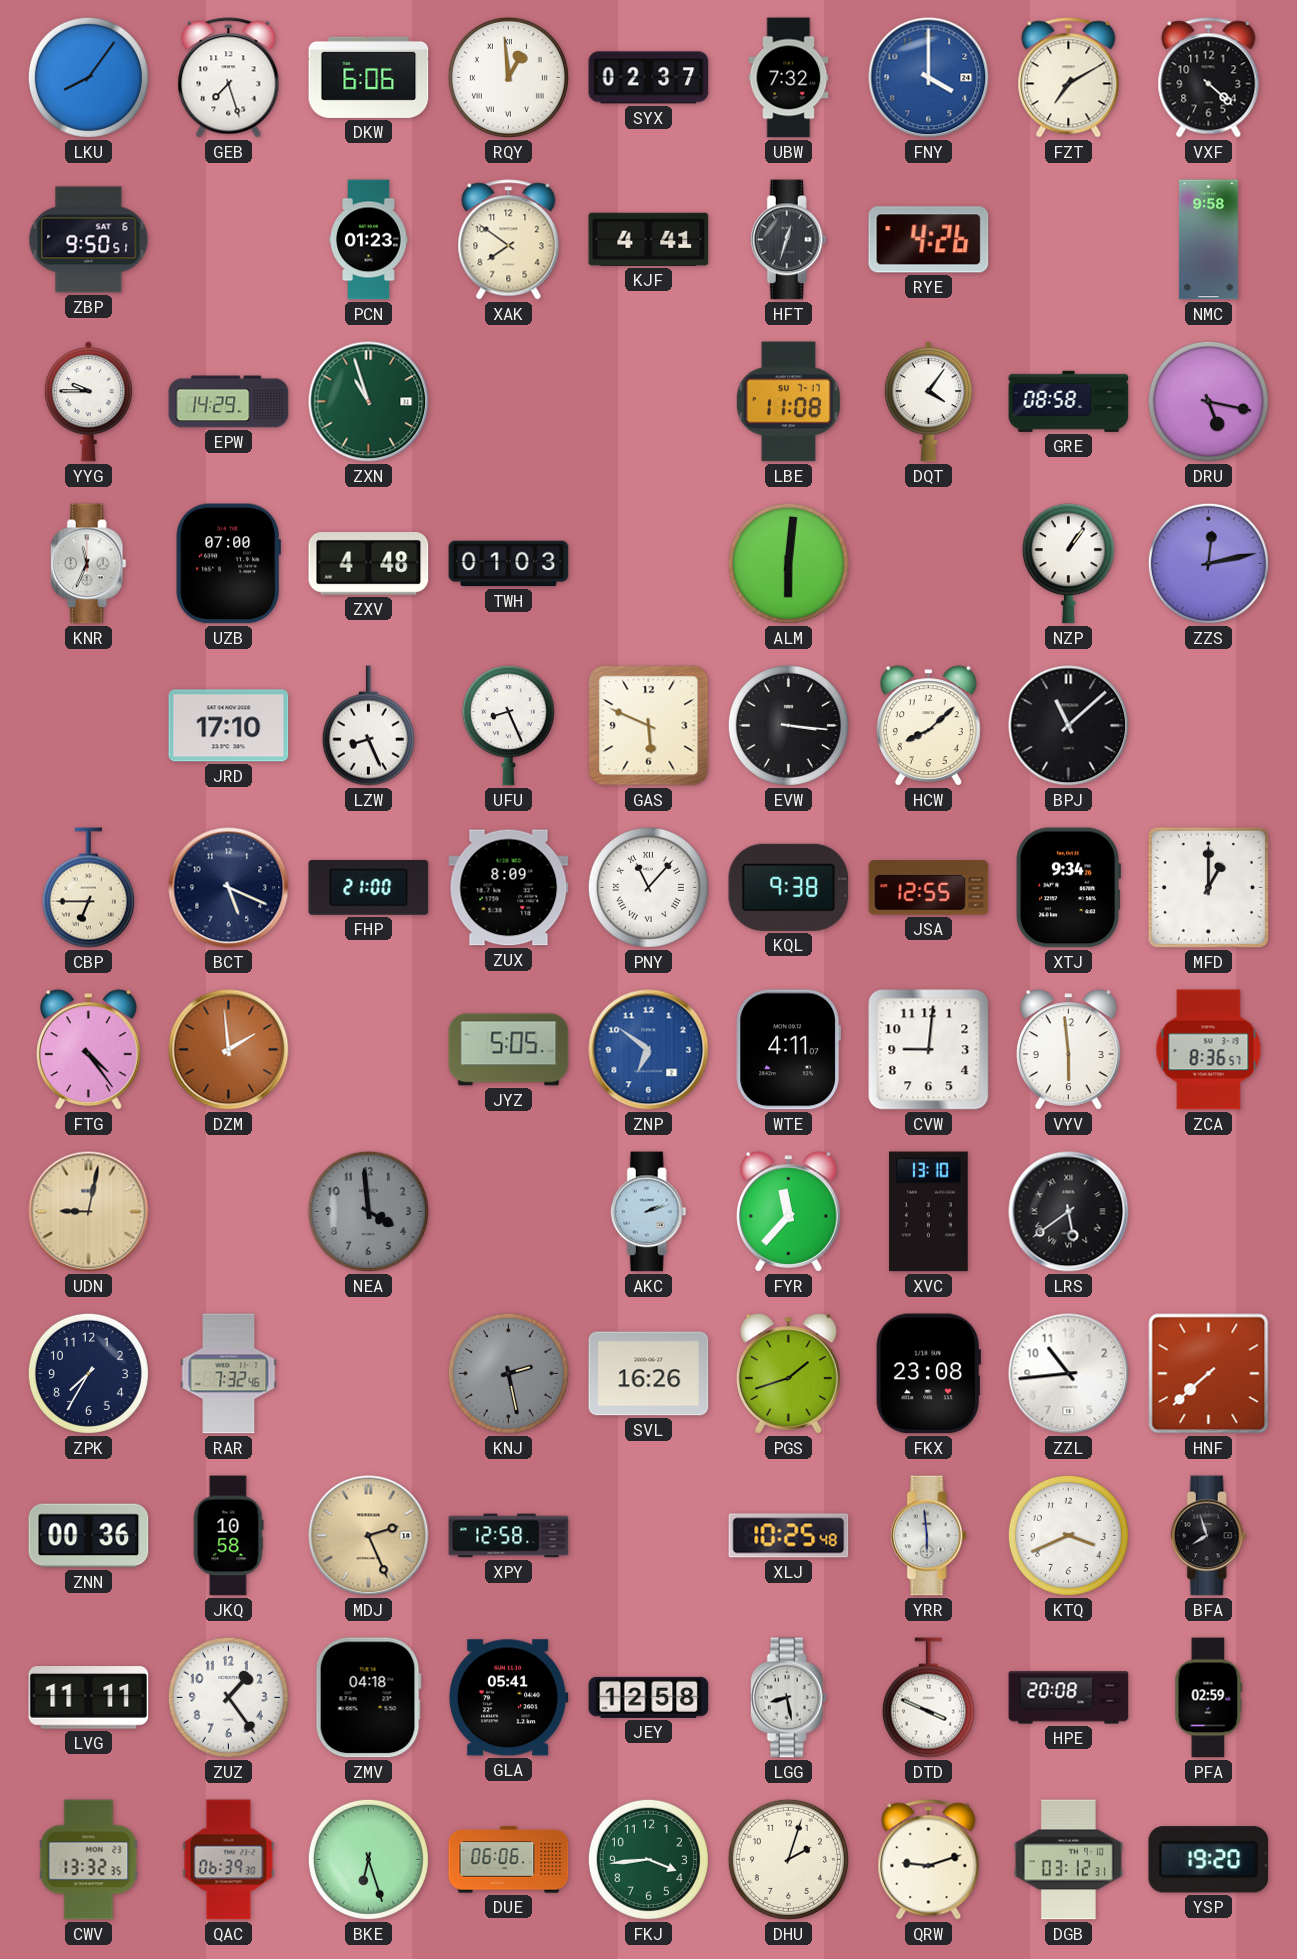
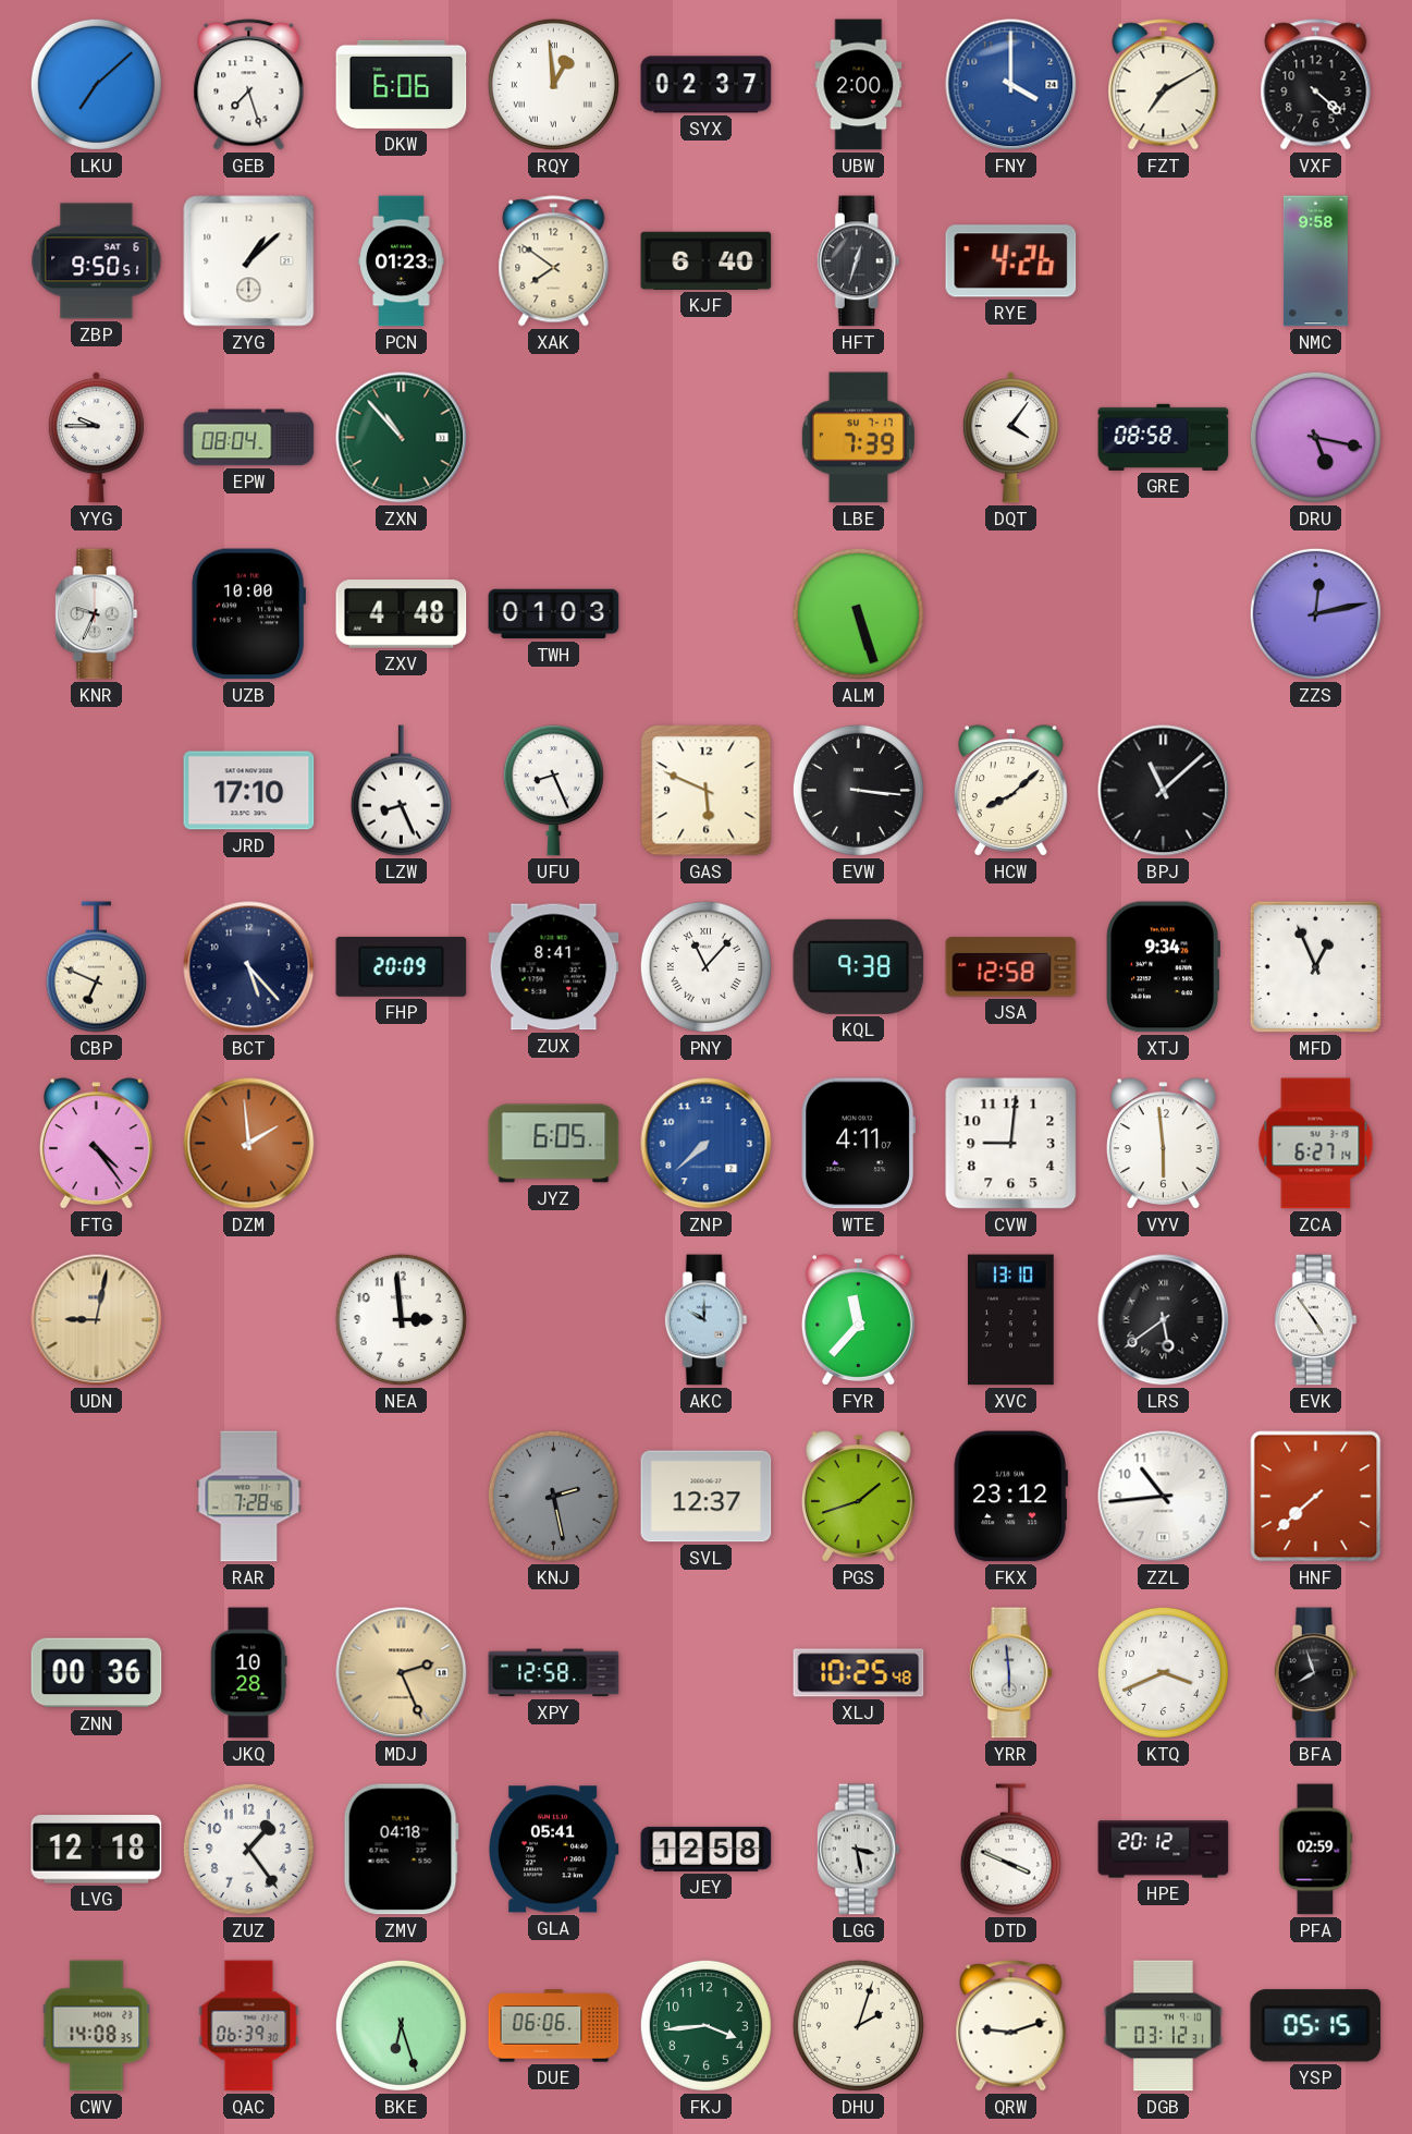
LKU: 8:06 -> 7:08 (96, 84)
UBW: 7:32 -> 2:00 (859, 85)
ZYG: none -> 1:08 (249, 261)
KJF: 4:41 -> 6:40 (707, 260)
EPW: 14:29 -> 08:04 (249, 438)
ZXN: 10:57 -> 10:53 (402, 438)
LBE: 11:08 -> 7:39 (858, 438)
KNR: 11:34 -> 9:34 (96, 614)
UZB: 07:00 -> 10:00 (248, 614)
ALM: 6:01 -> 5:27 (858, 613)
NZP: 1:06 -> none (1068, 564)
CBP: 6:45 -> 6:49 (96, 967)
BCT: 5:19 -> 5:23 (249, 967)
FHP: 21:00 -> 20:09 (402, 966)
ZUX: 8:09 -> 8:41 (554, 967)
JSA: 12:55 -> 12:58 (1011, 967)
MFD: 1:00 -> 12:56 (1315, 966)
JYZ: 5:05 -> 6:05 (554, 1144)
ZNP: 6:51 -> 7:38 (707, 1144)
ZCA: 8:36 -> 6:27 (1316, 1144)
NEA: 3:59 -> 2:59 (401, 1319)
NEA dial: grey -> white (401, 1319)
AKC: 2:12 -> 10:00 (705, 1320)
EVK: none -> 4:54 (1315, 1320)
ZPK: 7:35 -> none (88, 1373)
RAR: 7:32 -> 7:28 (249, 1497)
SVL: 16:26 -> 12:37 (707, 1497)
FKX: 23:08 -> 23:12 (1010, 1497)
JKQ: 10:58 -> 10:28 (249, 1673)
LVG: 11:11 -> 12:18 (97, 1850)
LGG: 8:28 -> 3:28 (858, 1850)
HPE: 20:08 -> 20:12 (1164, 1850)
CWV: 13:32 -> 14:08 (97, 2026)
YSP: 19:20 -> 05:15 (1316, 2026)
